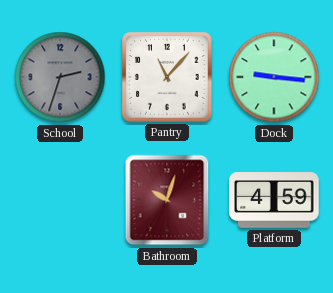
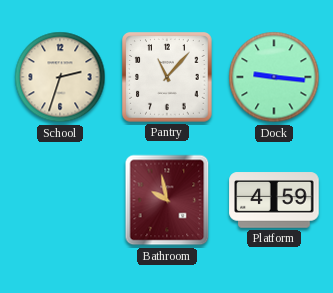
School dial: grey -> cream (60, 77)
Bathroom: 10:03 -> 9:58 (167, 200)
